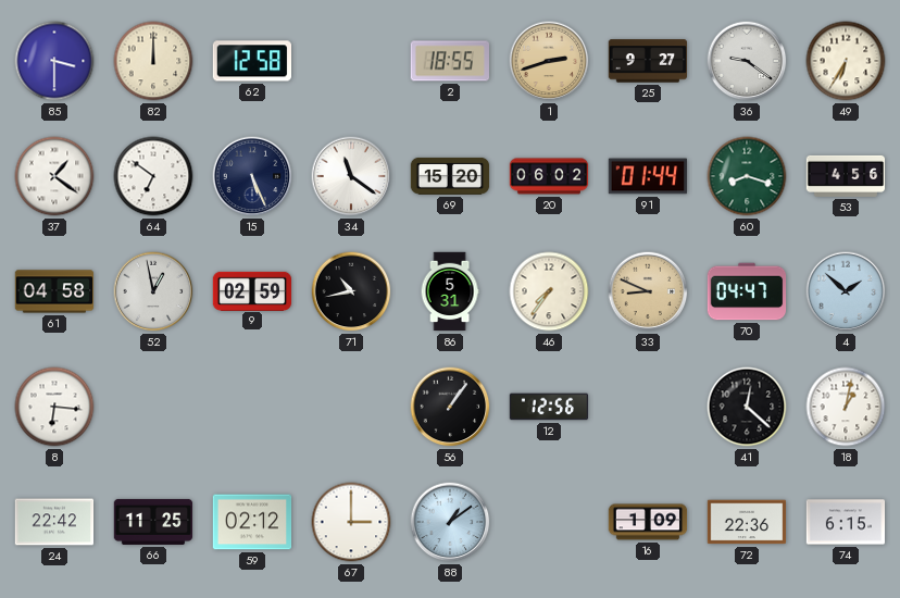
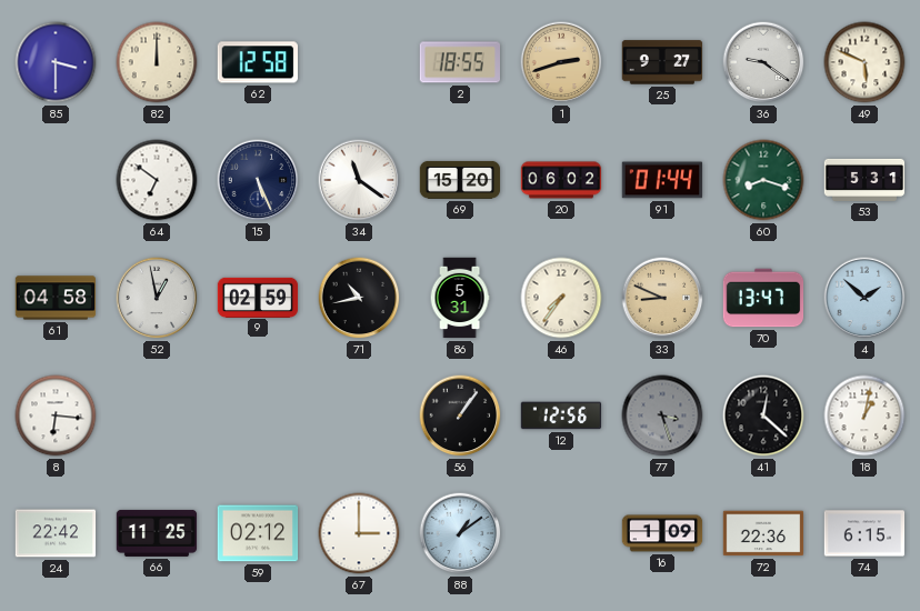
49: 6:35 -> 5:49 (864, 62)
37: 1:21 -> none (54, 176)
53: 4:56 -> 5:31 (864, 180)
70: 04:47 -> 13:47 (763, 298)
77: none -> 3:27 (662, 415)
